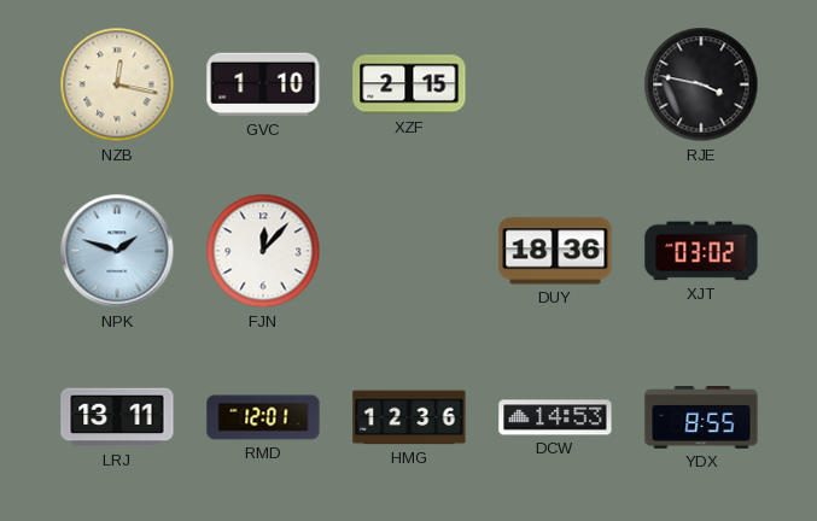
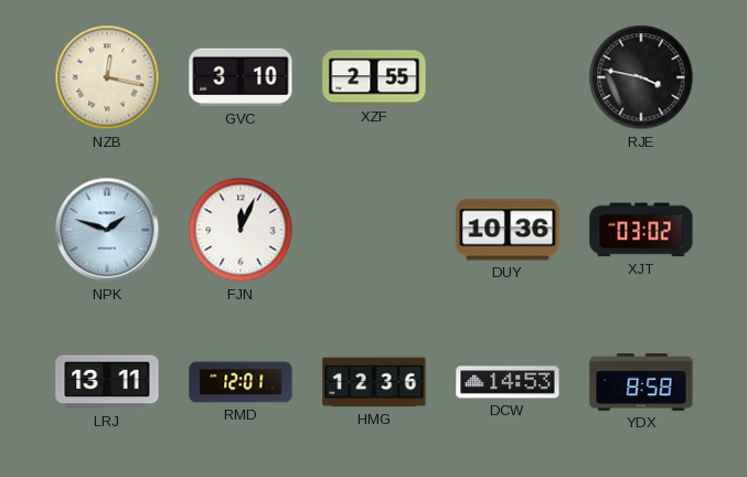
GVC: 1:10 -> 3:10 (241, 77)
XZF: 2:15 -> 2:55 (374, 77)
FJN: 12:07 -> 12:04 (241, 230)
DUY: 18:36 -> 10:36 (508, 230)
YDX: 8:55 -> 8:58 (641, 382)
